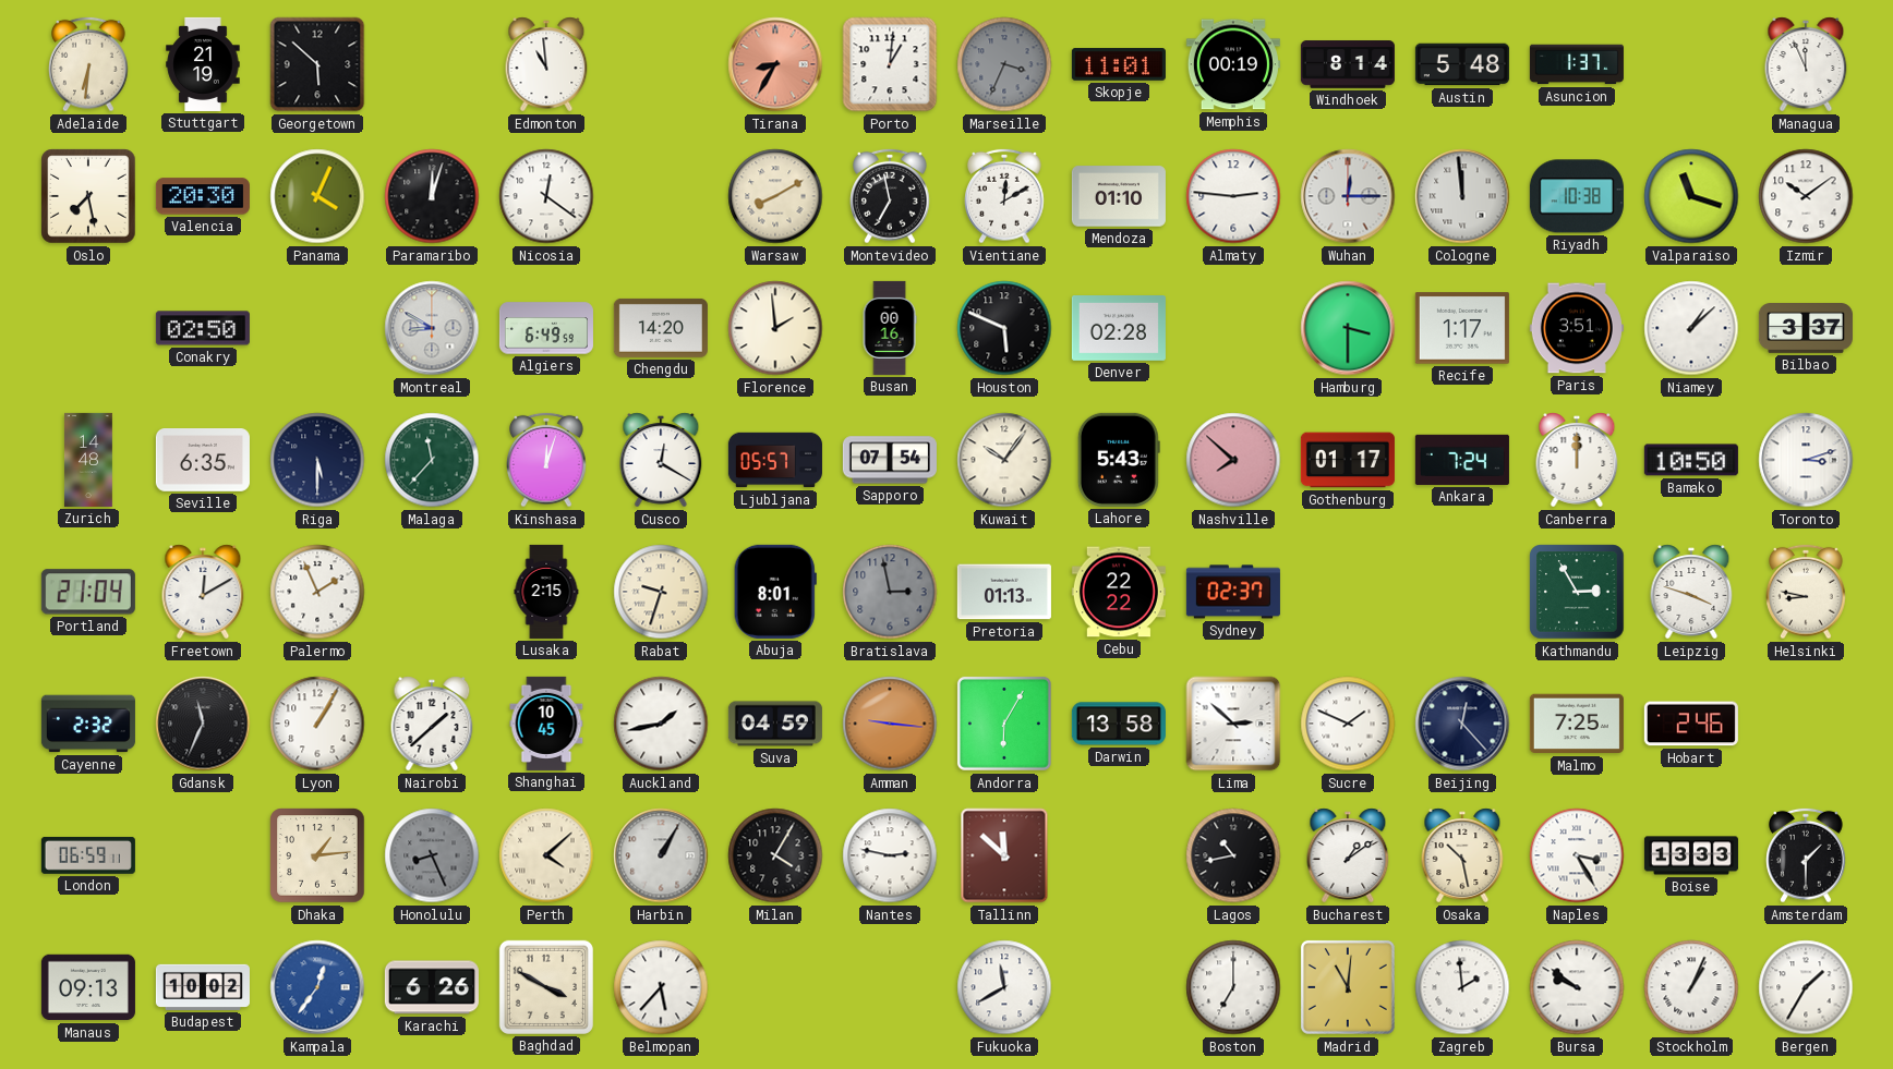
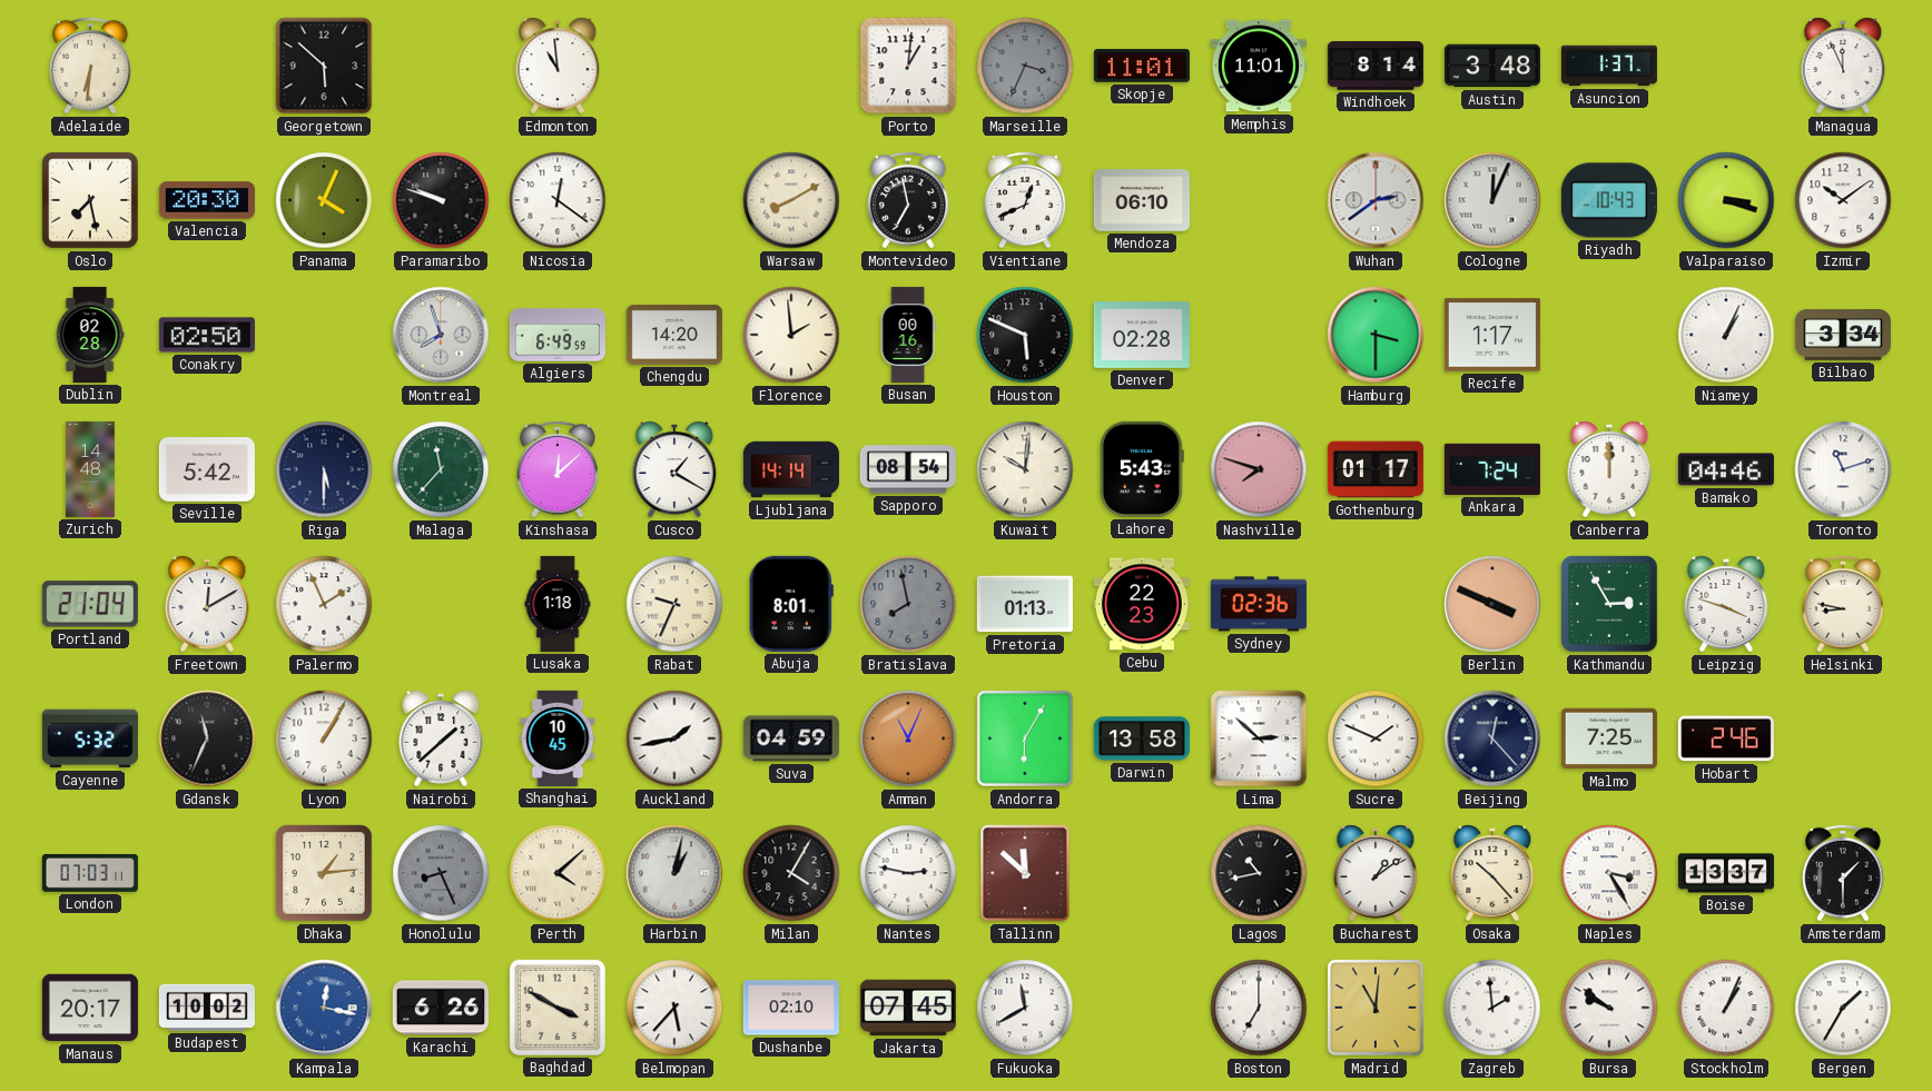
Stuttgart: 21:19 -> none (203, 64)
Tirana: 8:35 -> none (775, 64)
Memphis: 00:19 -> 11:01 (1259, 66)
Austin: 5:48 -> 3:48 (1492, 66)
Paramaribo: 12:03 -> 9:48 (441, 200)
Vientiane: 12:10 -> 12:41 (1025, 200)
Mendoza: 01:10 -> 06:10 (1142, 200)
Almaty: 2:46 -> none (1233, 196)
Wuhan: 12:15 -> 2:39 (1376, 200)
Cologne: 11:59 -> 12:04 (1492, 200)
Riyadh: 10:38 -> 10:43 (1609, 200)
Valparaiso: 11:18 -> 3:18 (1726, 200)
Dublin: none -> 02:28 (90, 335)
Montreal: 8:50 -> 7:57 (441, 335)
Paris: 3:51 -> none (1577, 328)
Niamey: 1:08 -> 1:04 (1726, 335)
Bilbao: 3:37 -> 3:34 (1843, 336)
Seville: 6:35 -> 5:42 (207, 469)
Kinshasa: 12:03 -> 12:08 (558, 469)
Cusco: 12:20 -> 1:20 (674, 469)
Ljubljana: 05:57 -> 14:14 (791, 469)
Sapporo: 07:54 -> 08:54 (908, 469)
Kuwait: 10:06 -> 10:01 (1025, 469)
Nashville: 7:52 -> 7:48 (1259, 469)
Bamako: 10:50 -> 04:46 (1726, 469)
Toronto: 3:12 -> 11:12 (1843, 469)
Lusaka: 2:15 -> 1:18 (558, 604)
Rabat: 9:33 -> 9:34 (674, 604)
Bratislava: 2:58 -> 7:58 (908, 604)
Cebu: 22:22 -> 22:23 (1142, 604)
Sydney: 02:37 -> 02:36 (1259, 604)
Berlin: none -> 3:49 (1492, 604)
Cayenne: 2:32 -> 5:32 (90, 738)
Amman: 9:16 -> 11:04 (908, 738)
London: 06:59 -> 07:03 (90, 873)
Harbin: 1:05 -> 1:02 (674, 873)
Osaka: 10:28 -> 10:23 (1492, 873)
Boise: 13:33 -> 13:37 (1726, 873)
Manaus: 09:13 -> 20:17 (90, 1008)
Kampala: 12:36 -> 12:17 (324, 1008)
Dushanbe: none -> 02:10 (791, 1008)
Jakarta: none -> 07:45 (908, 1008)
